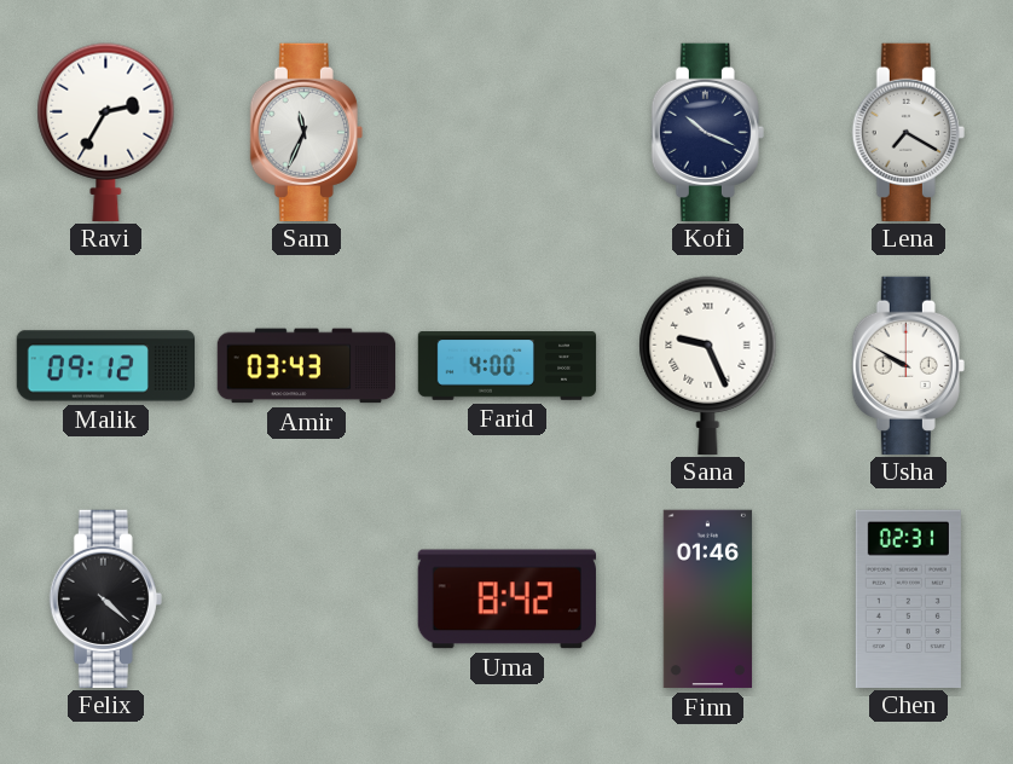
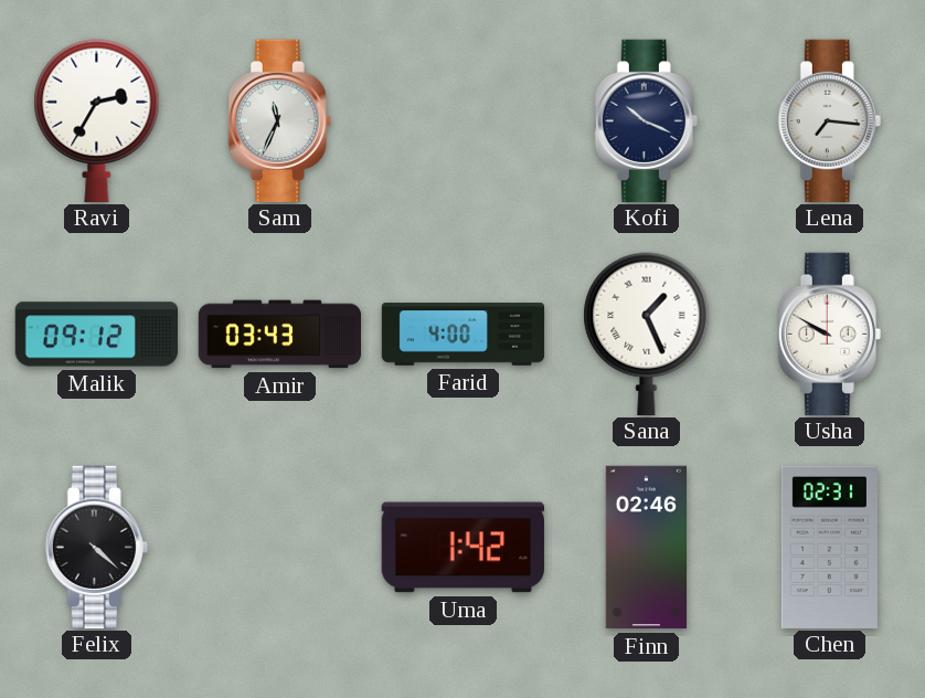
Lena: 7:20 -> 7:16 (829, 120)
Sana: 9:26 -> 1:26 (647, 334)
Uma: 8:42 -> 1:42 (462, 548)
Finn: 01:46 -> 02:46 (647, 548)
